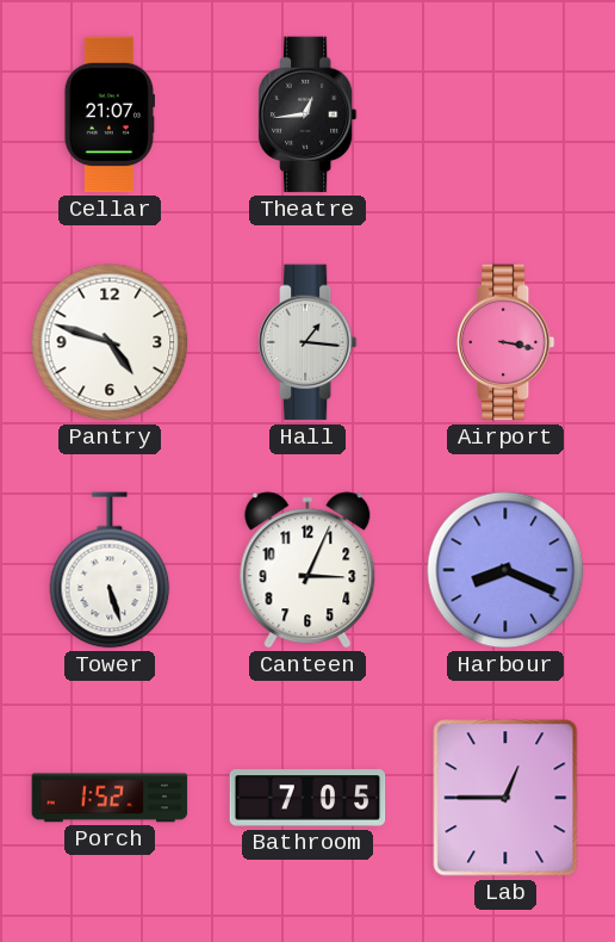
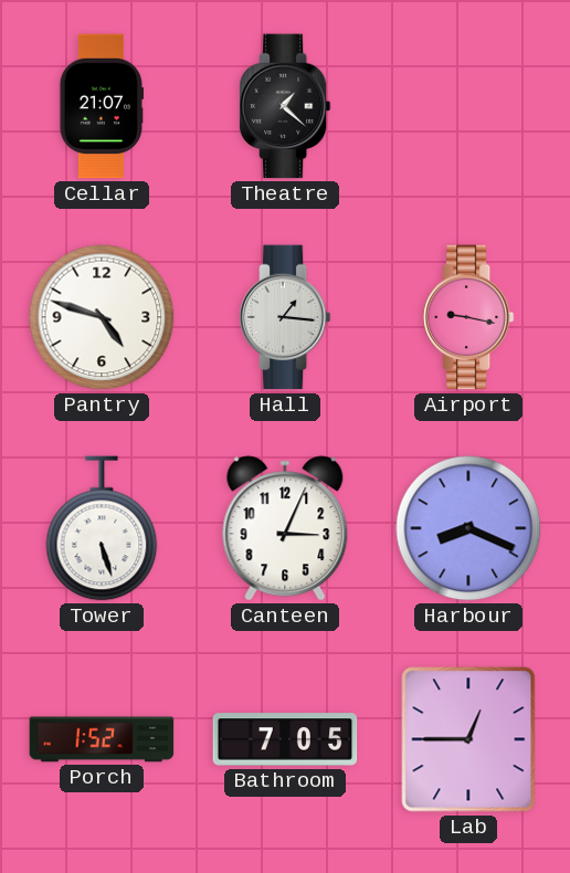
Theatre: 12:44 -> 1:22 (285, 106)
Airport: 3:17 -> 9:17 (468, 317)
